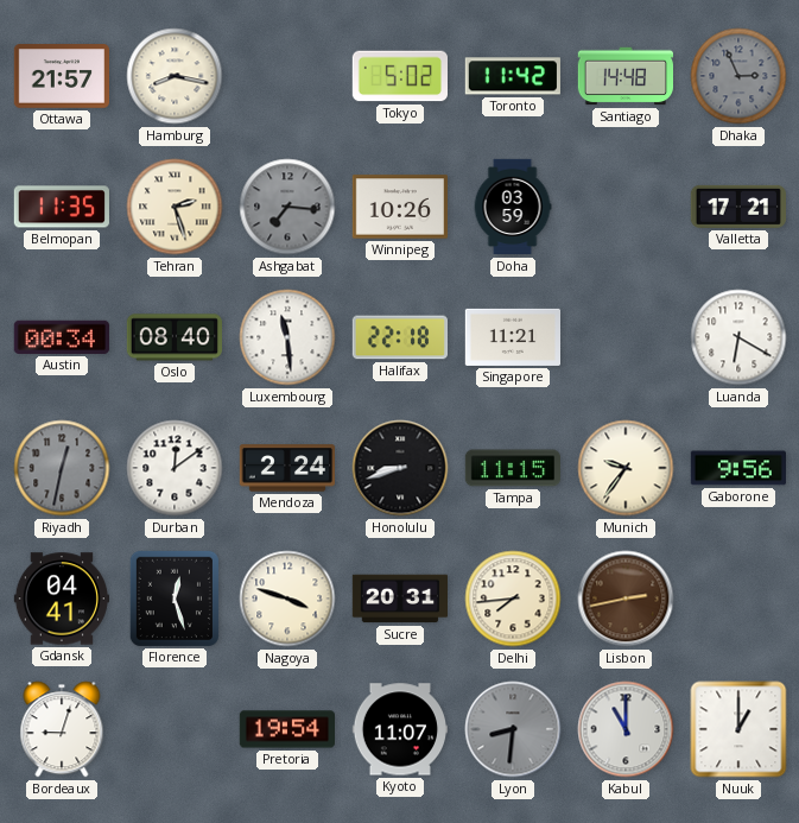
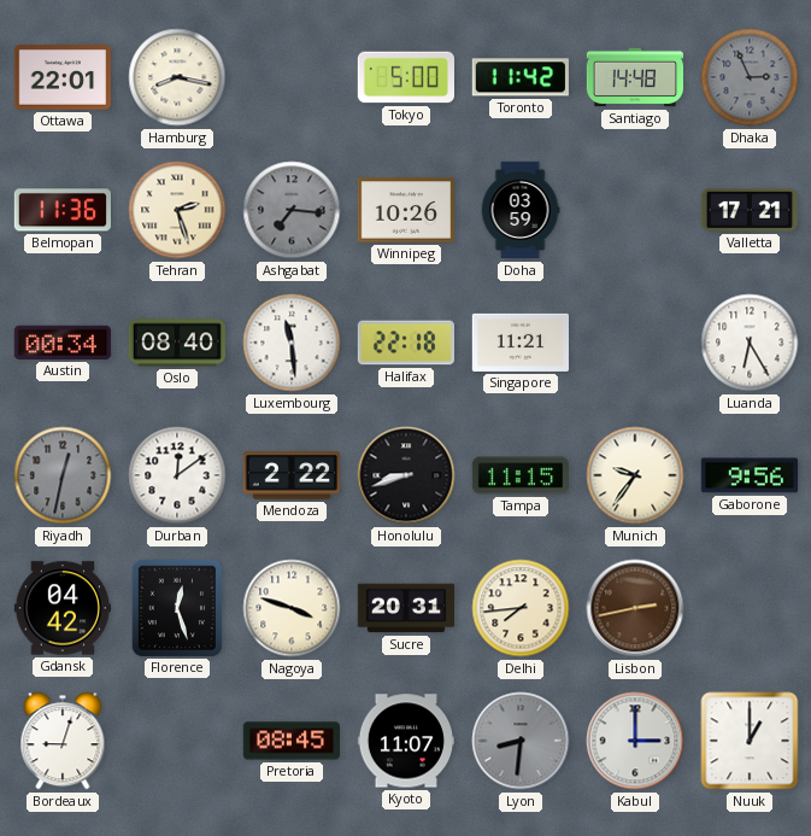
Ottawa: 21:57 -> 22:01 (61, 77)
Tokyo: 5:02 -> 5:00 (405, 77)
Belmopan: 11:35 -> 11:36 (63, 210)
Luanda: 6:20 -> 6:25 (750, 343)
Mendoza: 2:24 -> 2:22 (290, 475)
Gdansk: 04:41 -> 04:42 (61, 608)
Pretoria: 19:54 -> 08:45 (290, 741)
Kabul: 11:00 -> 3:00 (635, 741)
